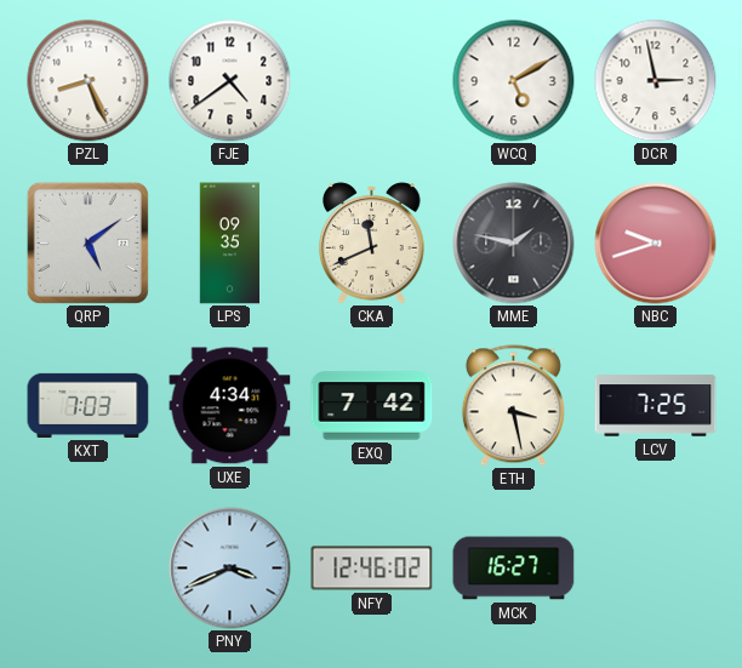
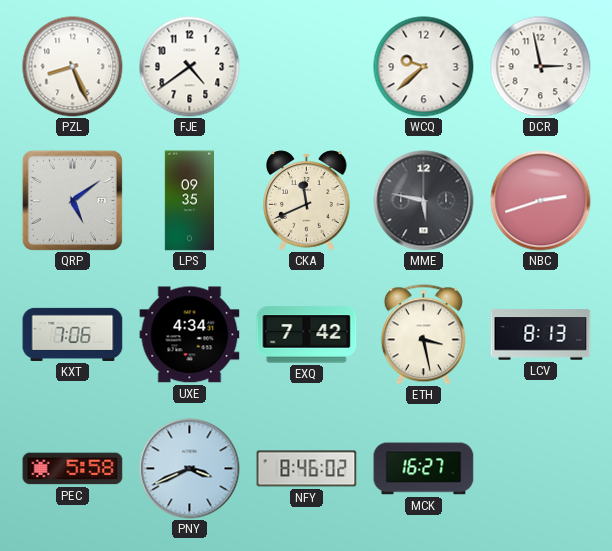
WCQ: 5:10 -> 9:38 (424, 67)
MME: 1:47 -> 5:47 (424, 201)
NBC: 9:42 -> 2:42 (541, 201)
KXT: 7:03 -> 7:06 (73, 334)
LCV: 7:25 -> 8:13 (541, 335)
PEC: none -> 5:58 (73, 469)
NFY: 12:46 -> 8:46 (307, 469)
